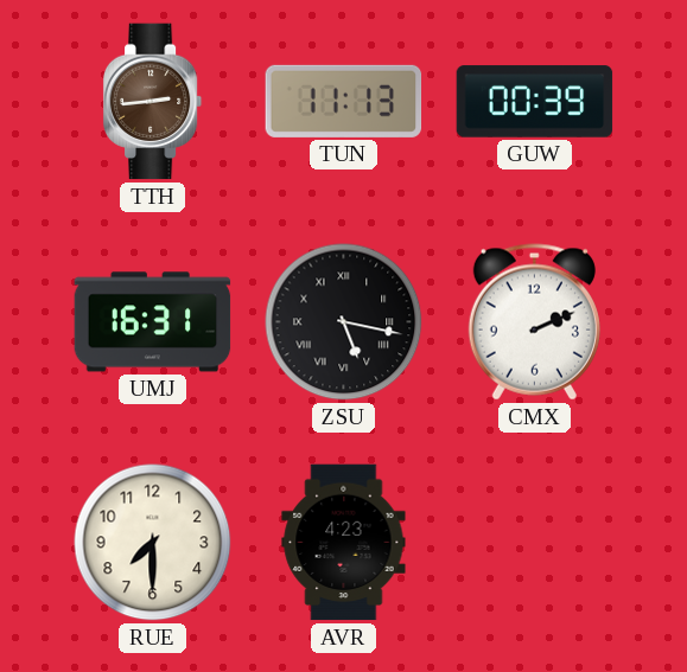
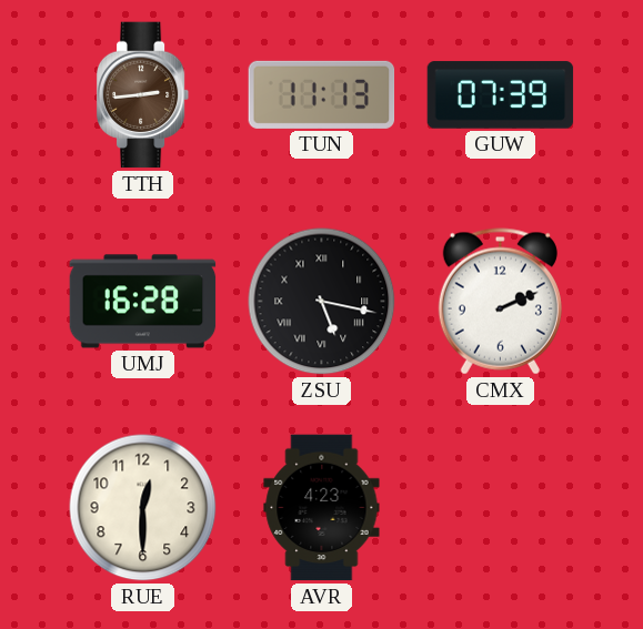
GUW: 00:39 -> 07:39 (501, 95)
UMJ: 16:31 -> 16:28 (143, 302)
RUE: 7:30 -> 12:30 (143, 508)
